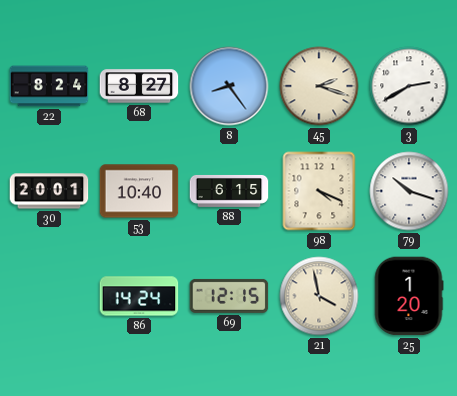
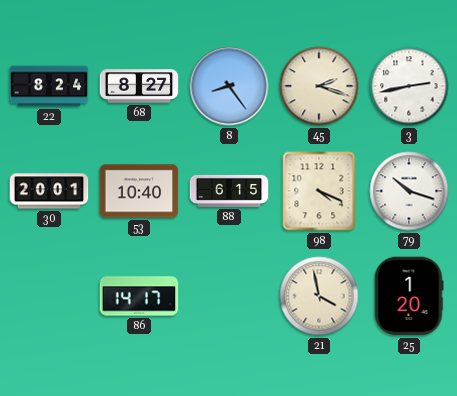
3: 2:40 -> 2:43 (409, 86)
86: 14:24 -> 14:17 (139, 296)
69: 12:15 -> none (229, 296)
